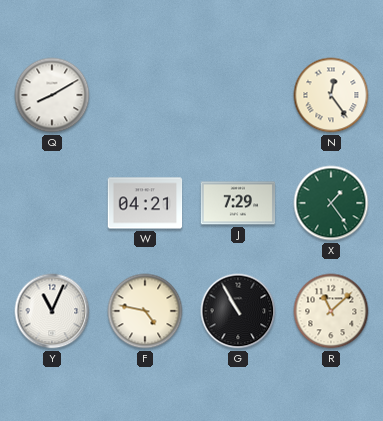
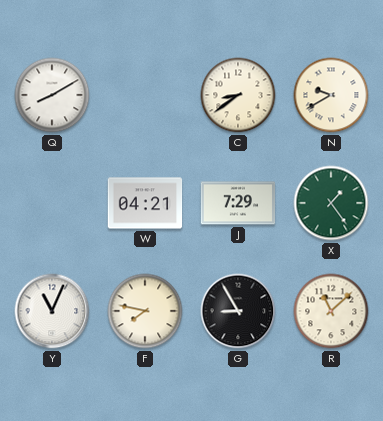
C: none -> 8:39 (238, 95)
N: 12:24 -> 9:40 (331, 95)
F: 4:47 -> 7:47 (145, 311)
G: 10:55 -> 8:55 (238, 311)
